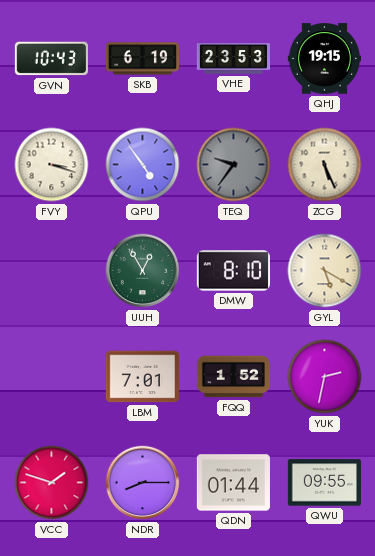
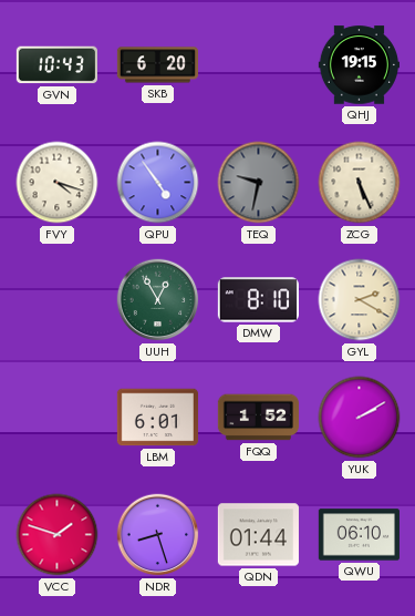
SKB: 6:19 -> 6:20 (157, 65)
VHE: 23:53 -> none (233, 59)
FVY: 3:18 -> 4:18 (58, 183)
TEQ: 9:36 -> 9:32 (259, 183)
GYL: 5:20 -> 2:20 (360, 300)
LBM: 7:01 -> 6:01 (157, 418)
YUK: 2:32 -> 2:10 (360, 418)
NDR: 8:15 -> 8:27 (158, 535)
QWU: 09:55 -> 06:10 (359, 535)
